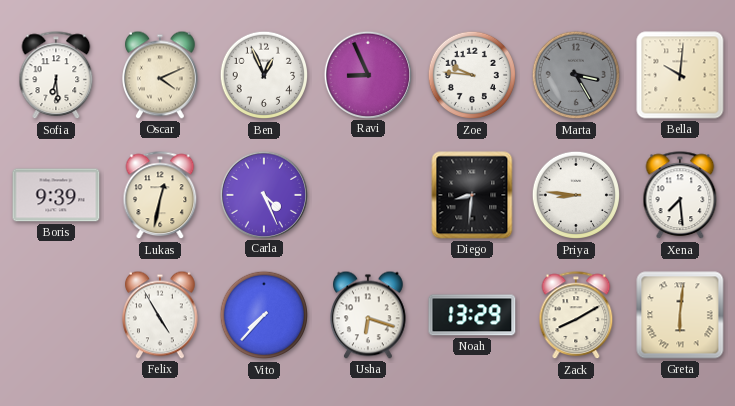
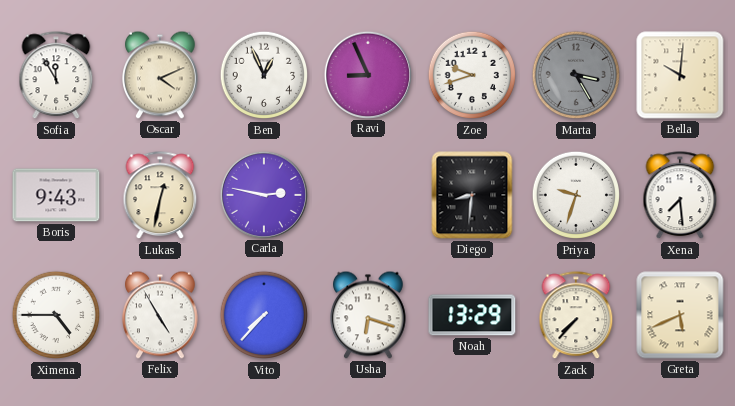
Sofia: 6:29 -> 11:55 (56, 76)
Zoe: 9:46 -> 9:42 (472, 75)
Boris: 9:39 -> 9:43 (56, 195)
Carla: 4:26 -> 2:47 (263, 194)
Priya: 8:46 -> 9:33 (576, 195)
Ximena: none -> 4:45 (56, 315)
Zack: 8:10 -> 7:37 (576, 316)
Greta: 6:01 -> 5:41 (680, 315)
